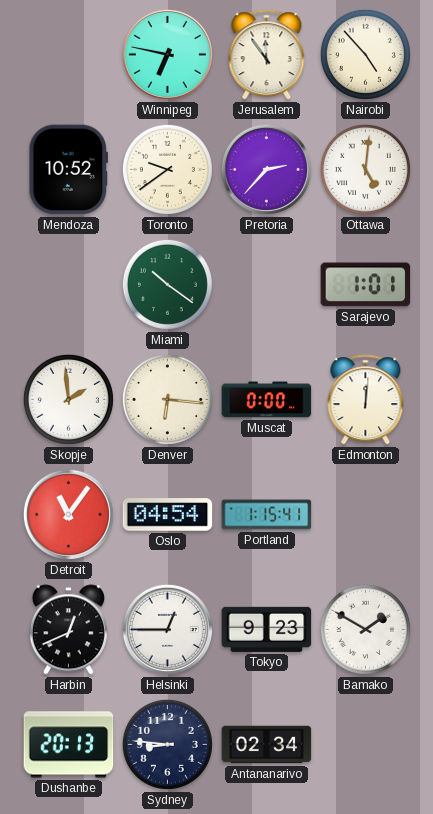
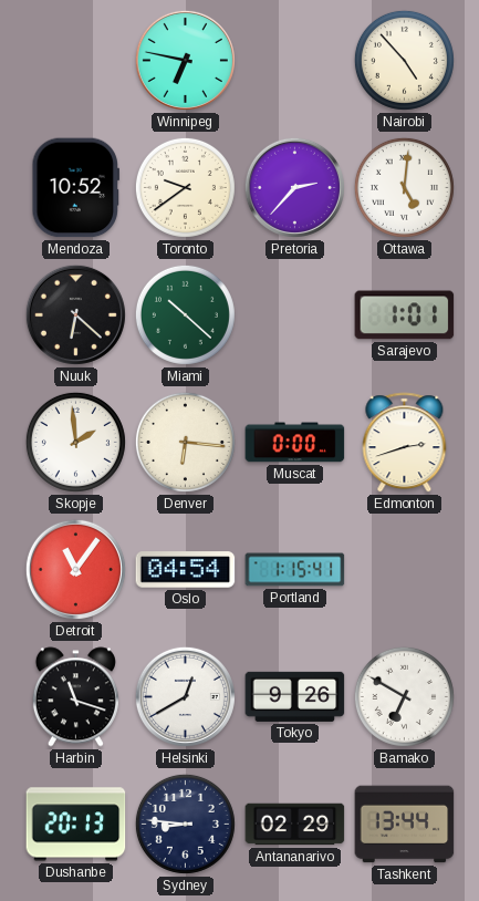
Jerusalem: 11:54 -> none (267, 55)
Nuuk: none -> 6:22 (75, 314)
Miami: 10:21 -> 10:22 (185, 314)
Edmonton: 12:01 -> 2:42 (405, 443)
Harbin: 12:41 -> 11:18 (75, 697)
Helsinki: 12:45 -> 12:40 (185, 696)
Tokyo: 9:23 -> 9:26 (295, 696)
Bamako: 1:50 -> 6:50 (404, 696)
Antananarivo: 02:34 -> 02:29 (295, 825)
Tashkent: none -> 13:44 (405, 825)
